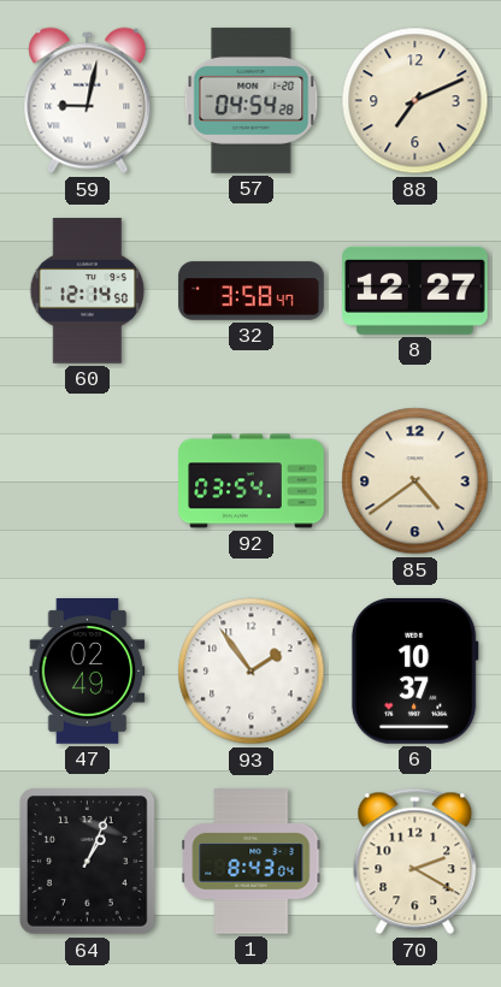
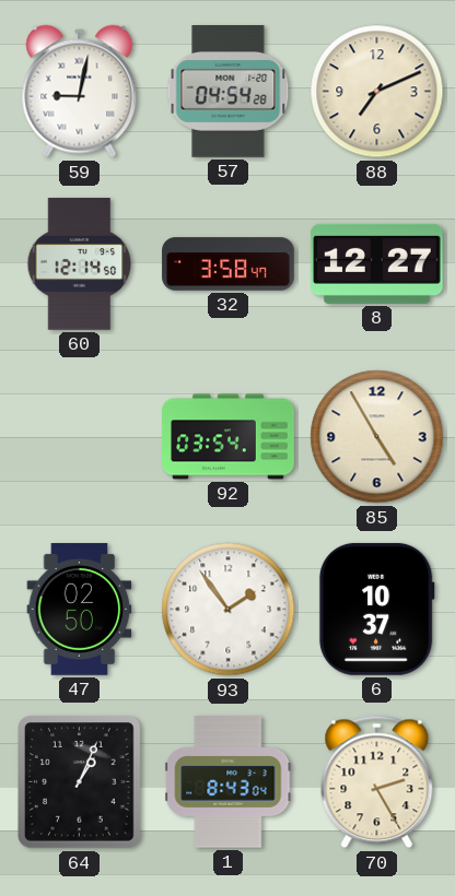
85: 4:39 -> 4:55 (377, 437)
47: 02:49 -> 02:50 (80, 610)
70: 2:20 -> 2:25 (377, 782)
